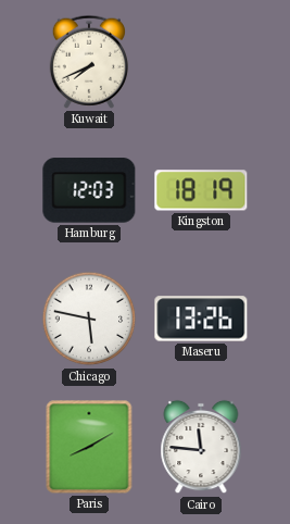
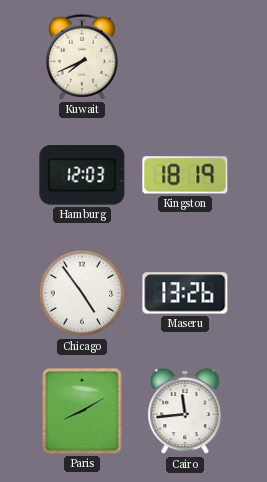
Chicago: 5:47 -> 4:54 (82, 293)
Cairo: 11:46 -> 11:44 (185, 411)
